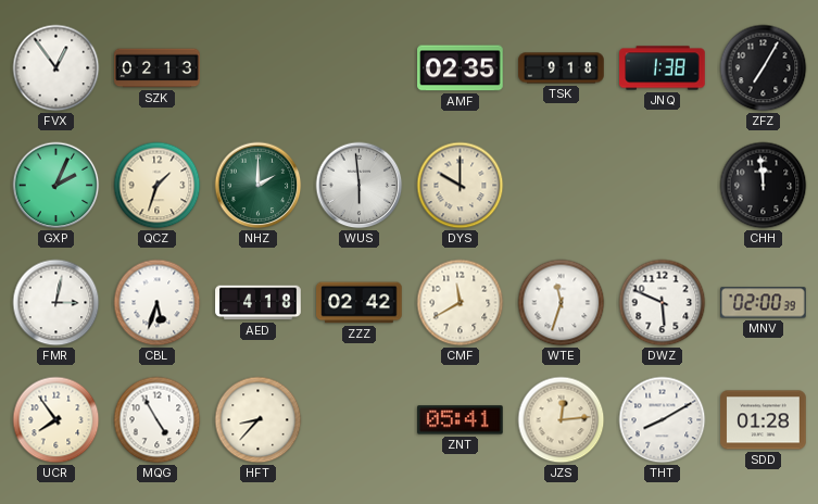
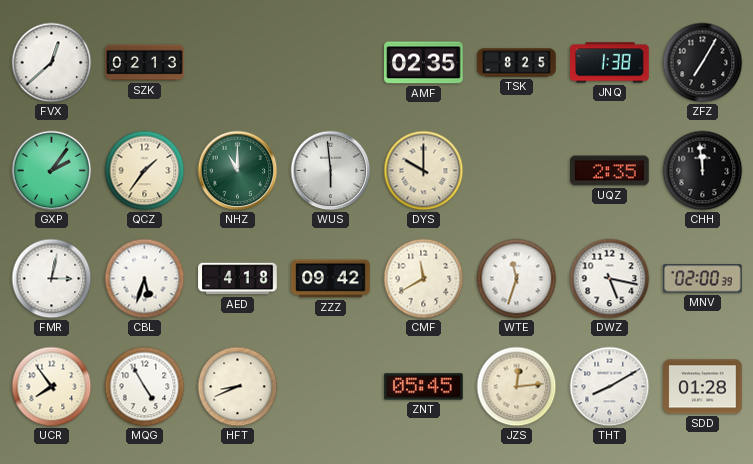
FVX: 12:54 -> 12:38 (52, 63)
TSK: 9:18 -> 8:25 (517, 63)
GXP: 2:04 -> 2:06 (52, 171)
QCZ: 1:33 -> 1:36 (145, 171)
NHZ: 2:00 -> 11:00 (238, 171)
UQZ: none -> 2:35 (610, 171)
ZZZ: 02:42 -> 09:42 (331, 279)
DWZ: 5:49 -> 5:17 (610, 279)
HFT: 8:37 -> 8:41 (238, 387)
ZNT: 05:41 -> 05:45 (424, 387)
